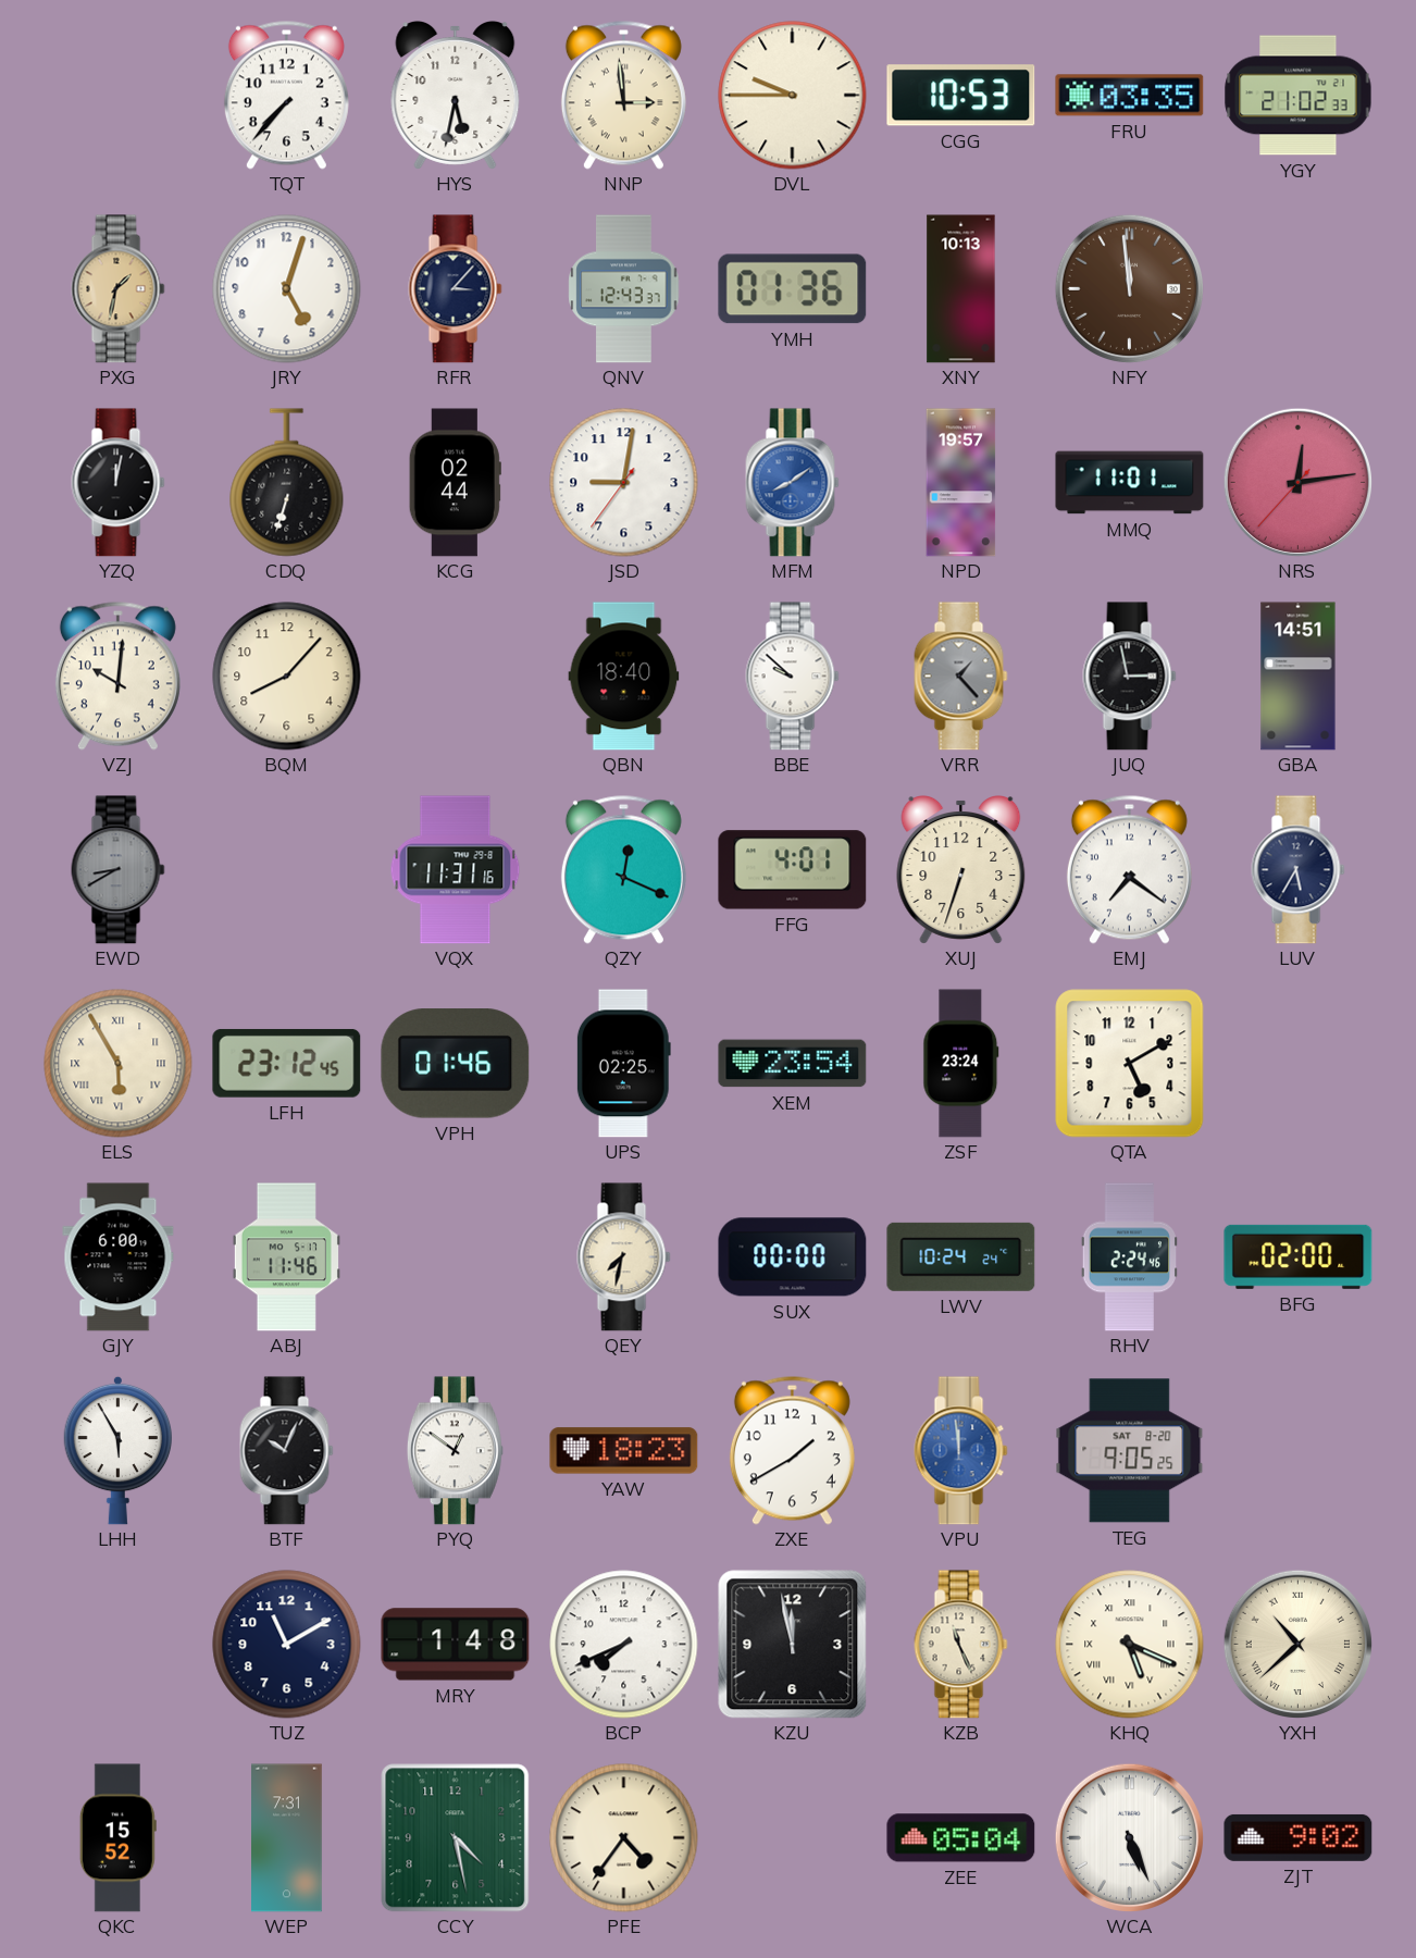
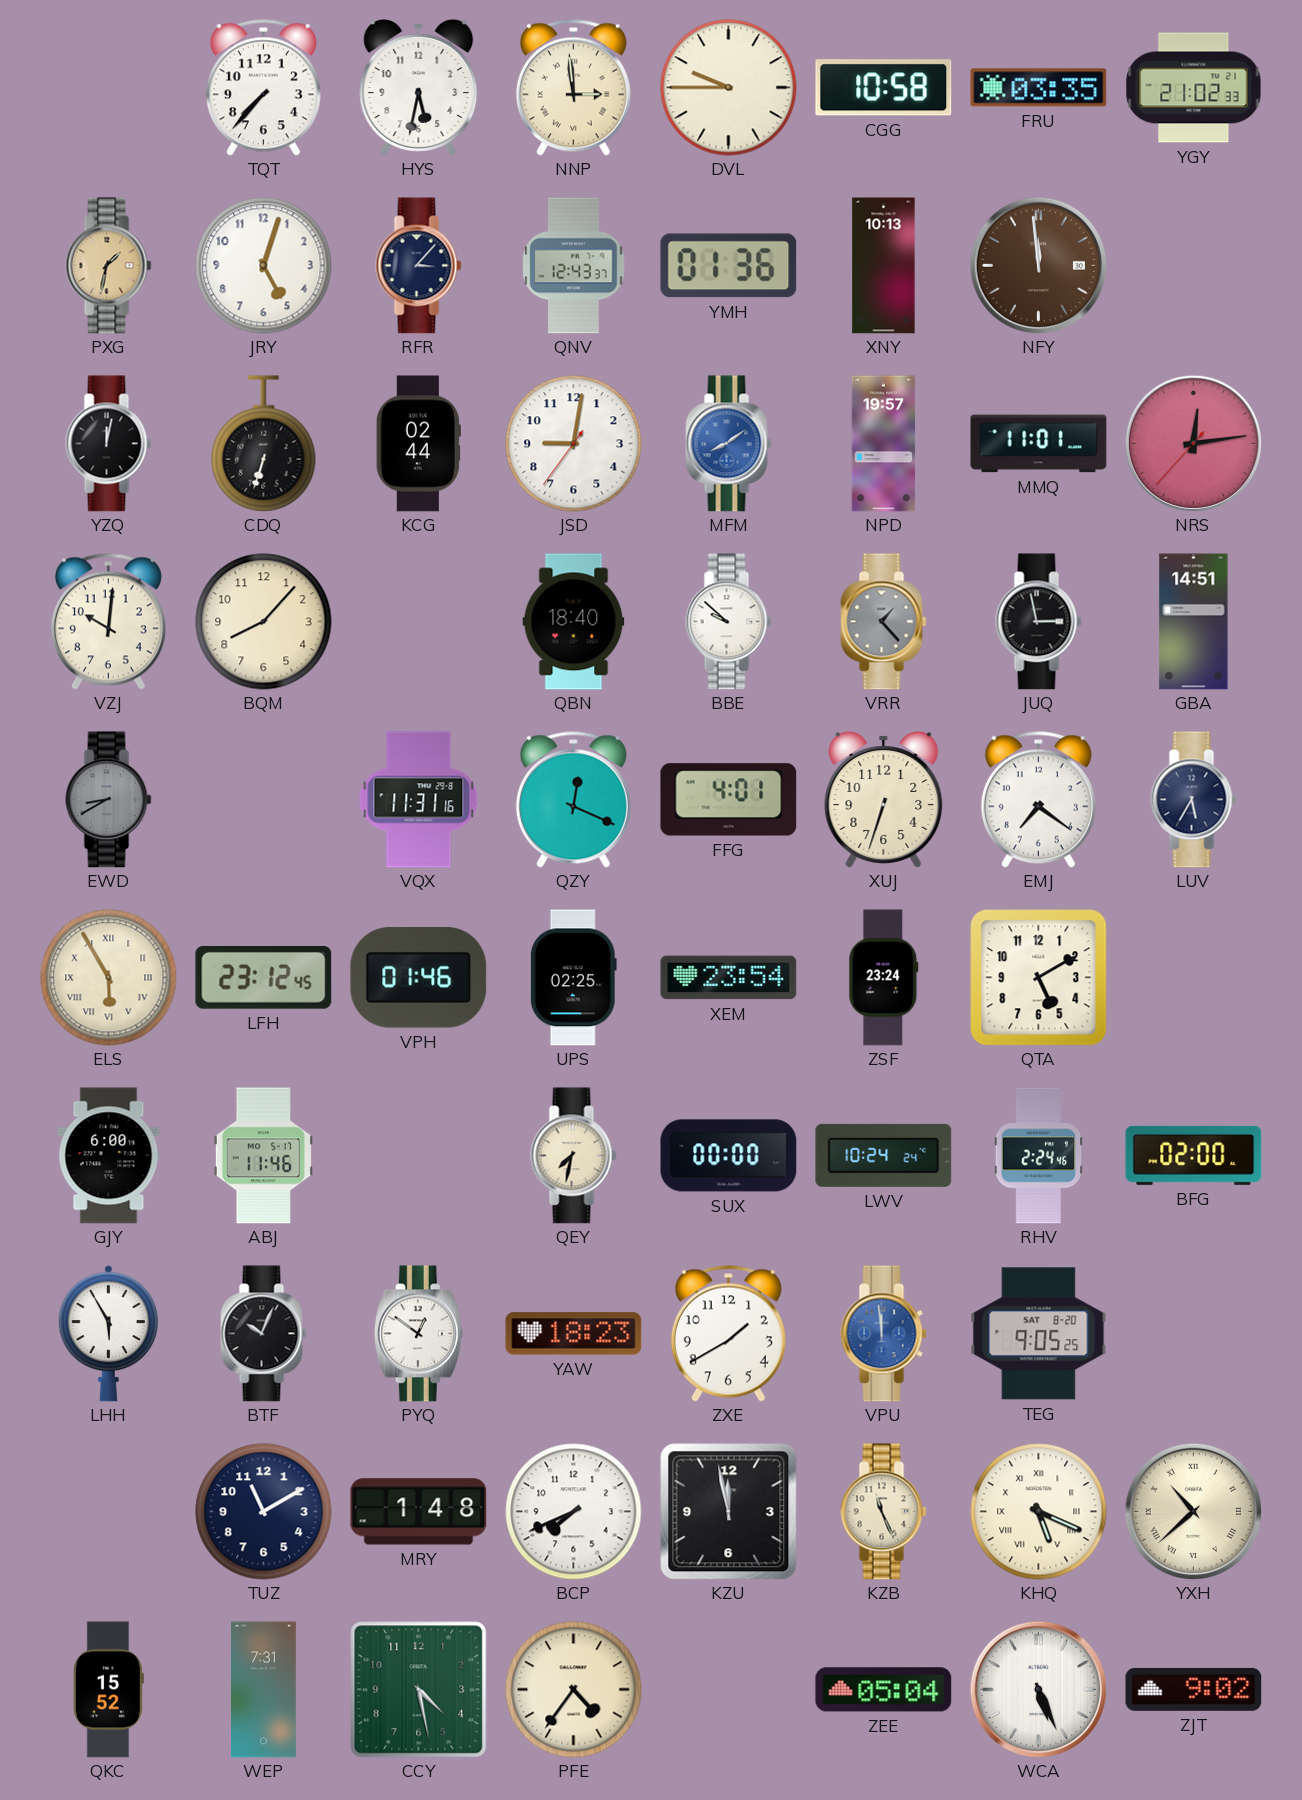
CGG: 10:53 -> 10:58 (884, 88)
